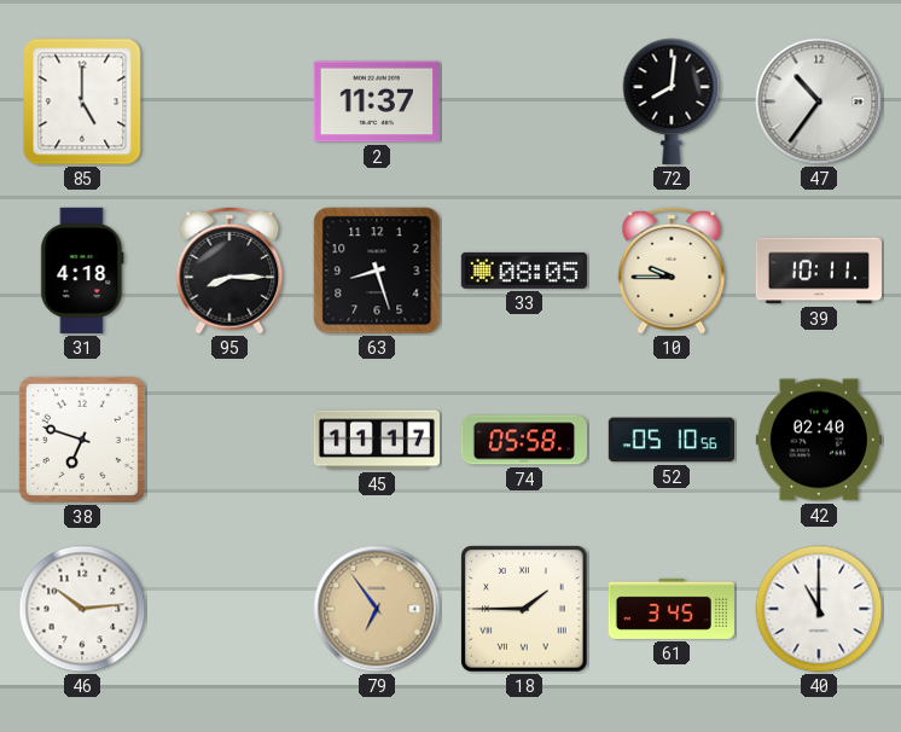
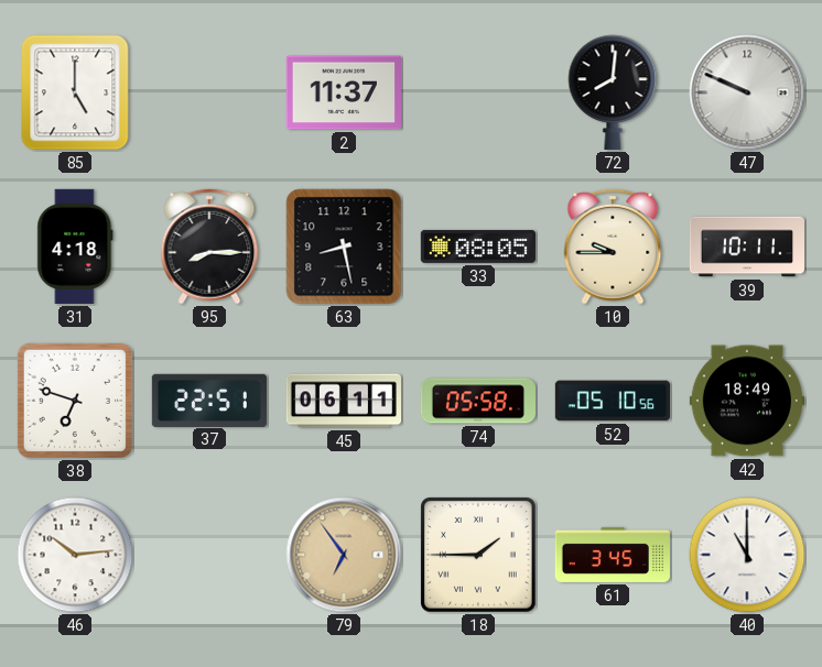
47: 10:36 -> 9:49 (747, 92)
63: 8:27 -> 8:28 (344, 247)
37: none -> 22:51 (209, 400)
45: 11:17 -> 06:11 (343, 401)
42: 02:40 -> 18:49 (747, 401)
